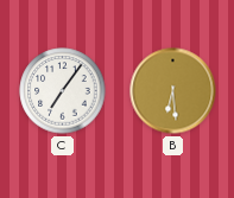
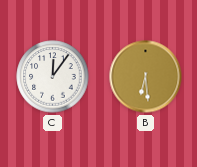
C: 7:06 -> 12:06 (53, 77)
